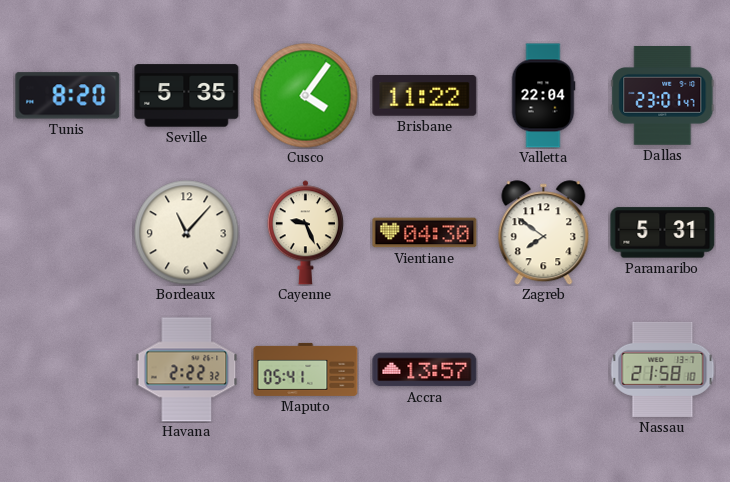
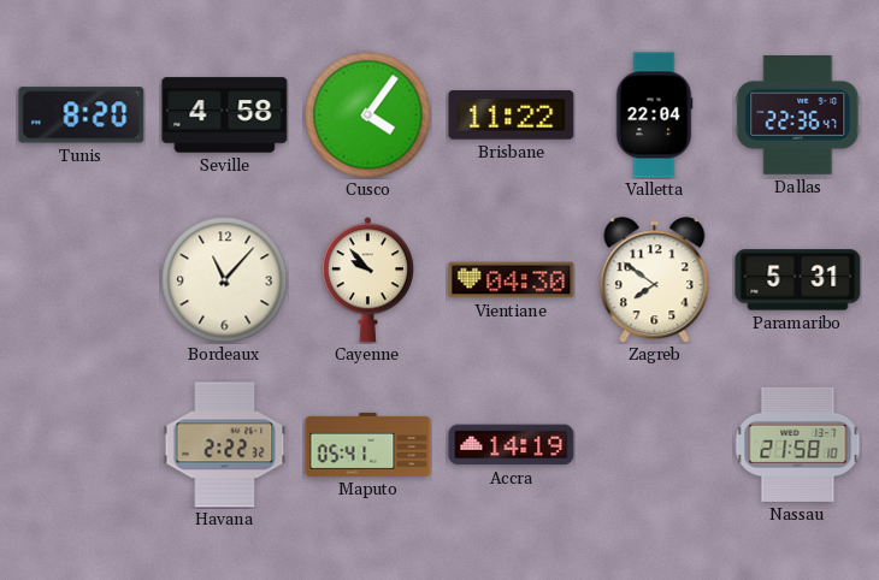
Seville: 5:35 -> 4:58 (225, 116)
Dallas: 23:01 -> 22:36 (798, 116)
Cayenne: 9:26 -> 9:53 (367, 280)
Accra: 13:57 -> 14:19 (512, 445)
